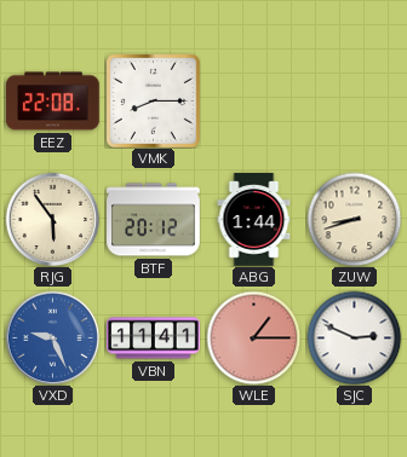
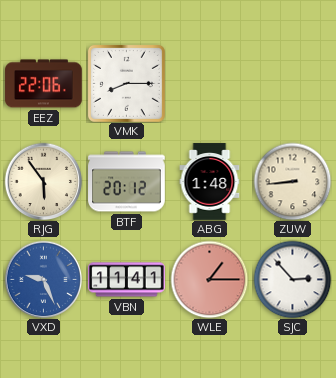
EEZ: 22:08 -> 22:06 (44, 84)
ABG: 1:44 -> 1:48 (210, 182)
ZUW: 8:42 -> 8:44 (292, 181)
SJC: 2:49 -> 2:53 (292, 279)
